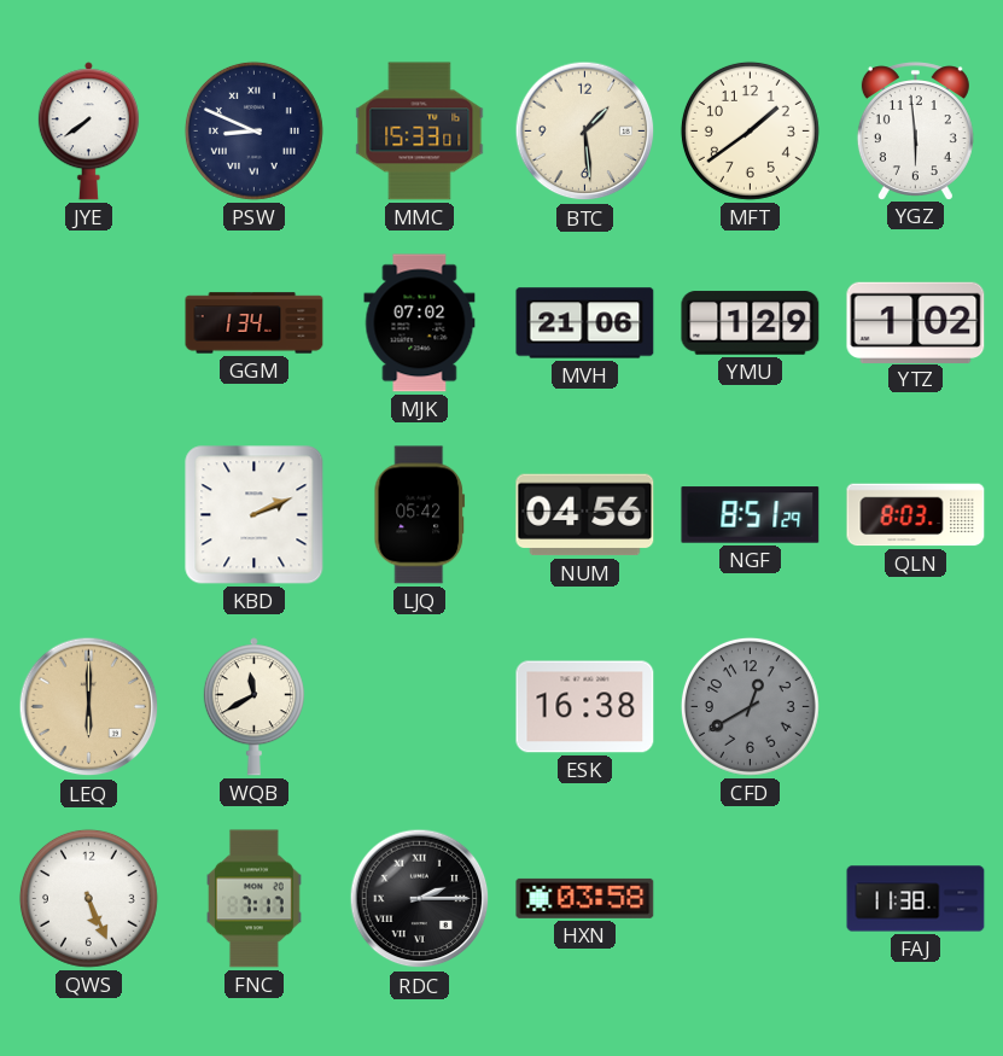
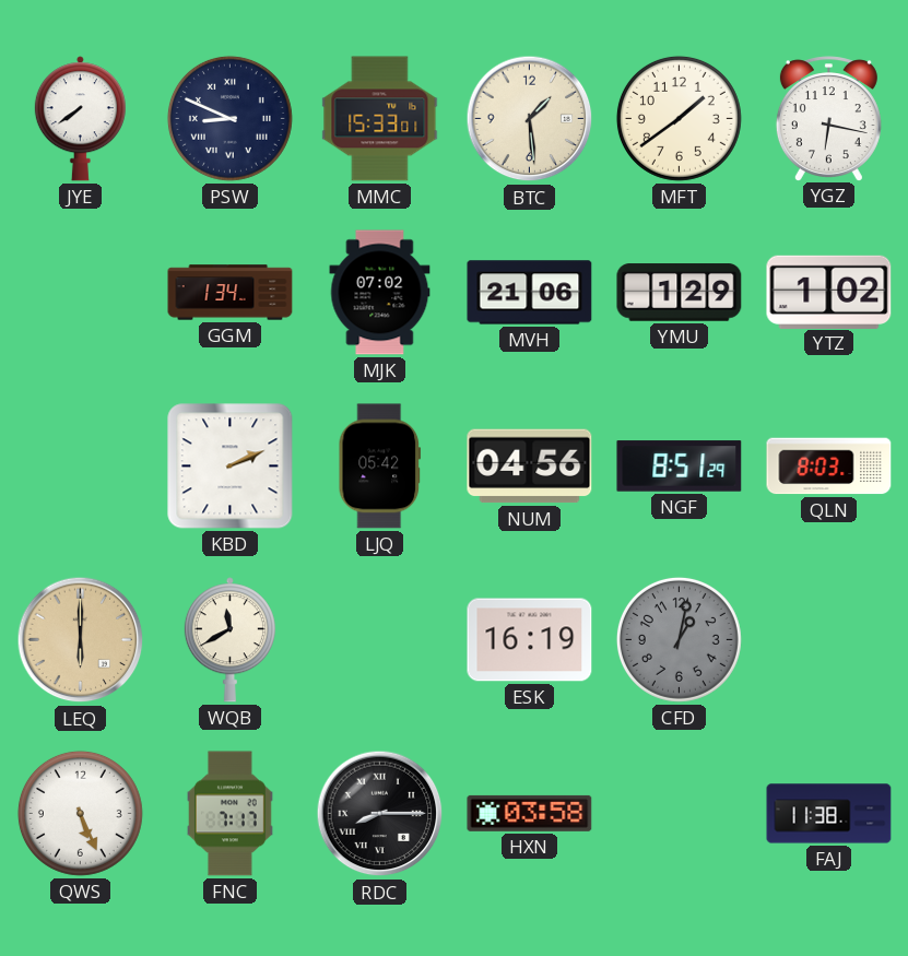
YGZ: 5:59 -> 6:17 (828, 118)
ESK: 16:38 -> 16:19 (530, 640)
CFD: 12:40 -> 1:02 (679, 639)
RDC: 2:15 -> 8:15 (380, 814)
